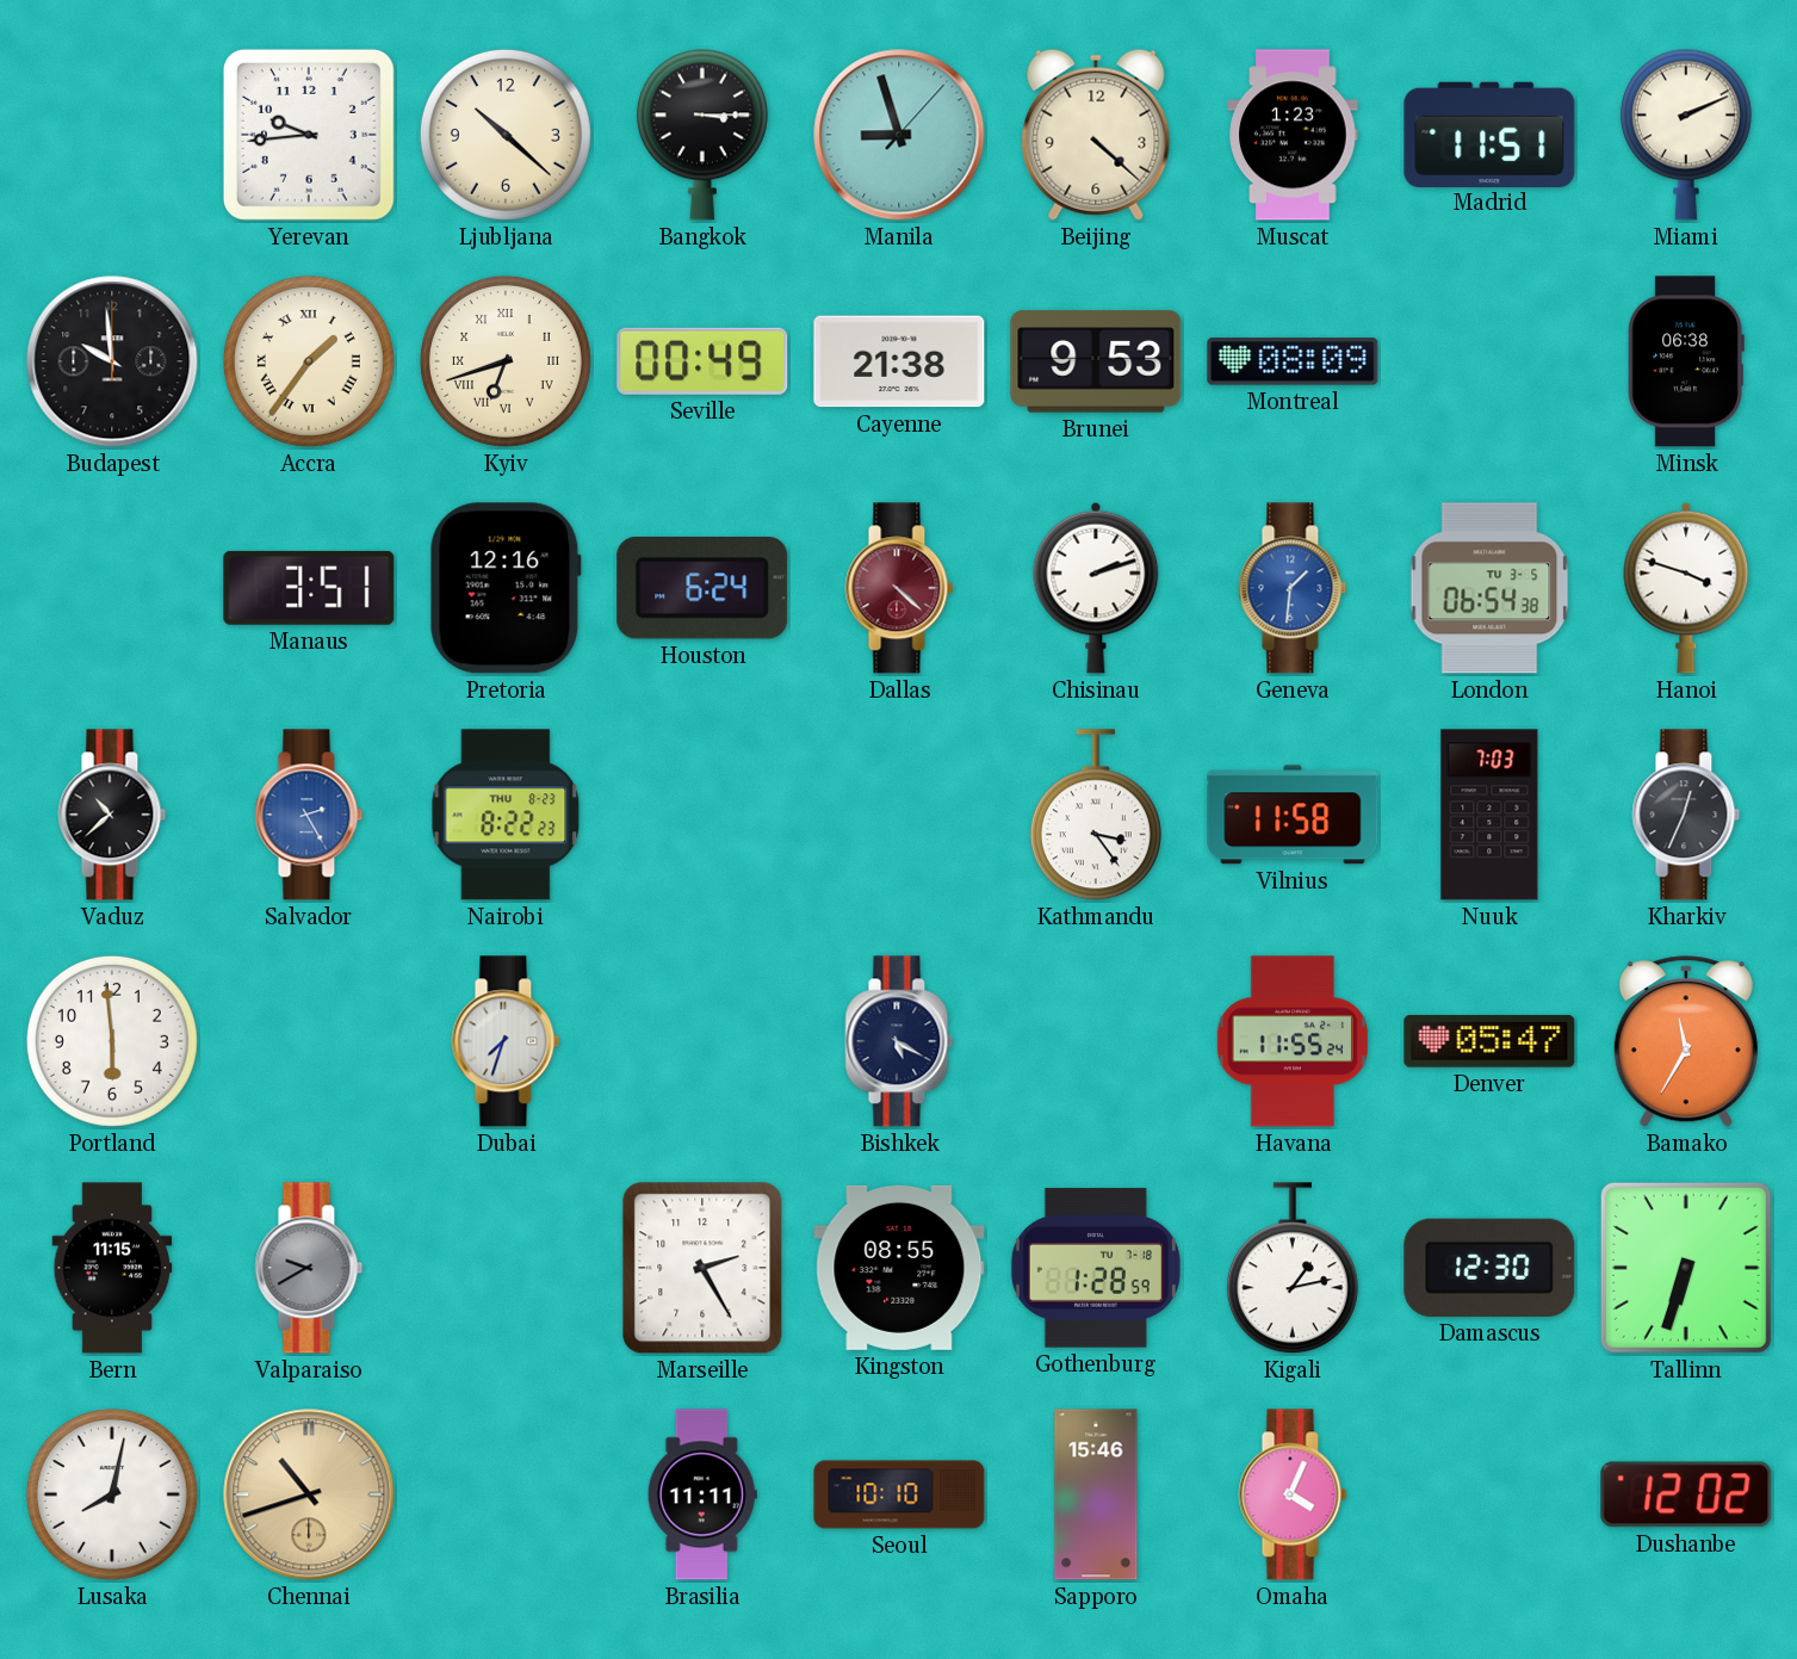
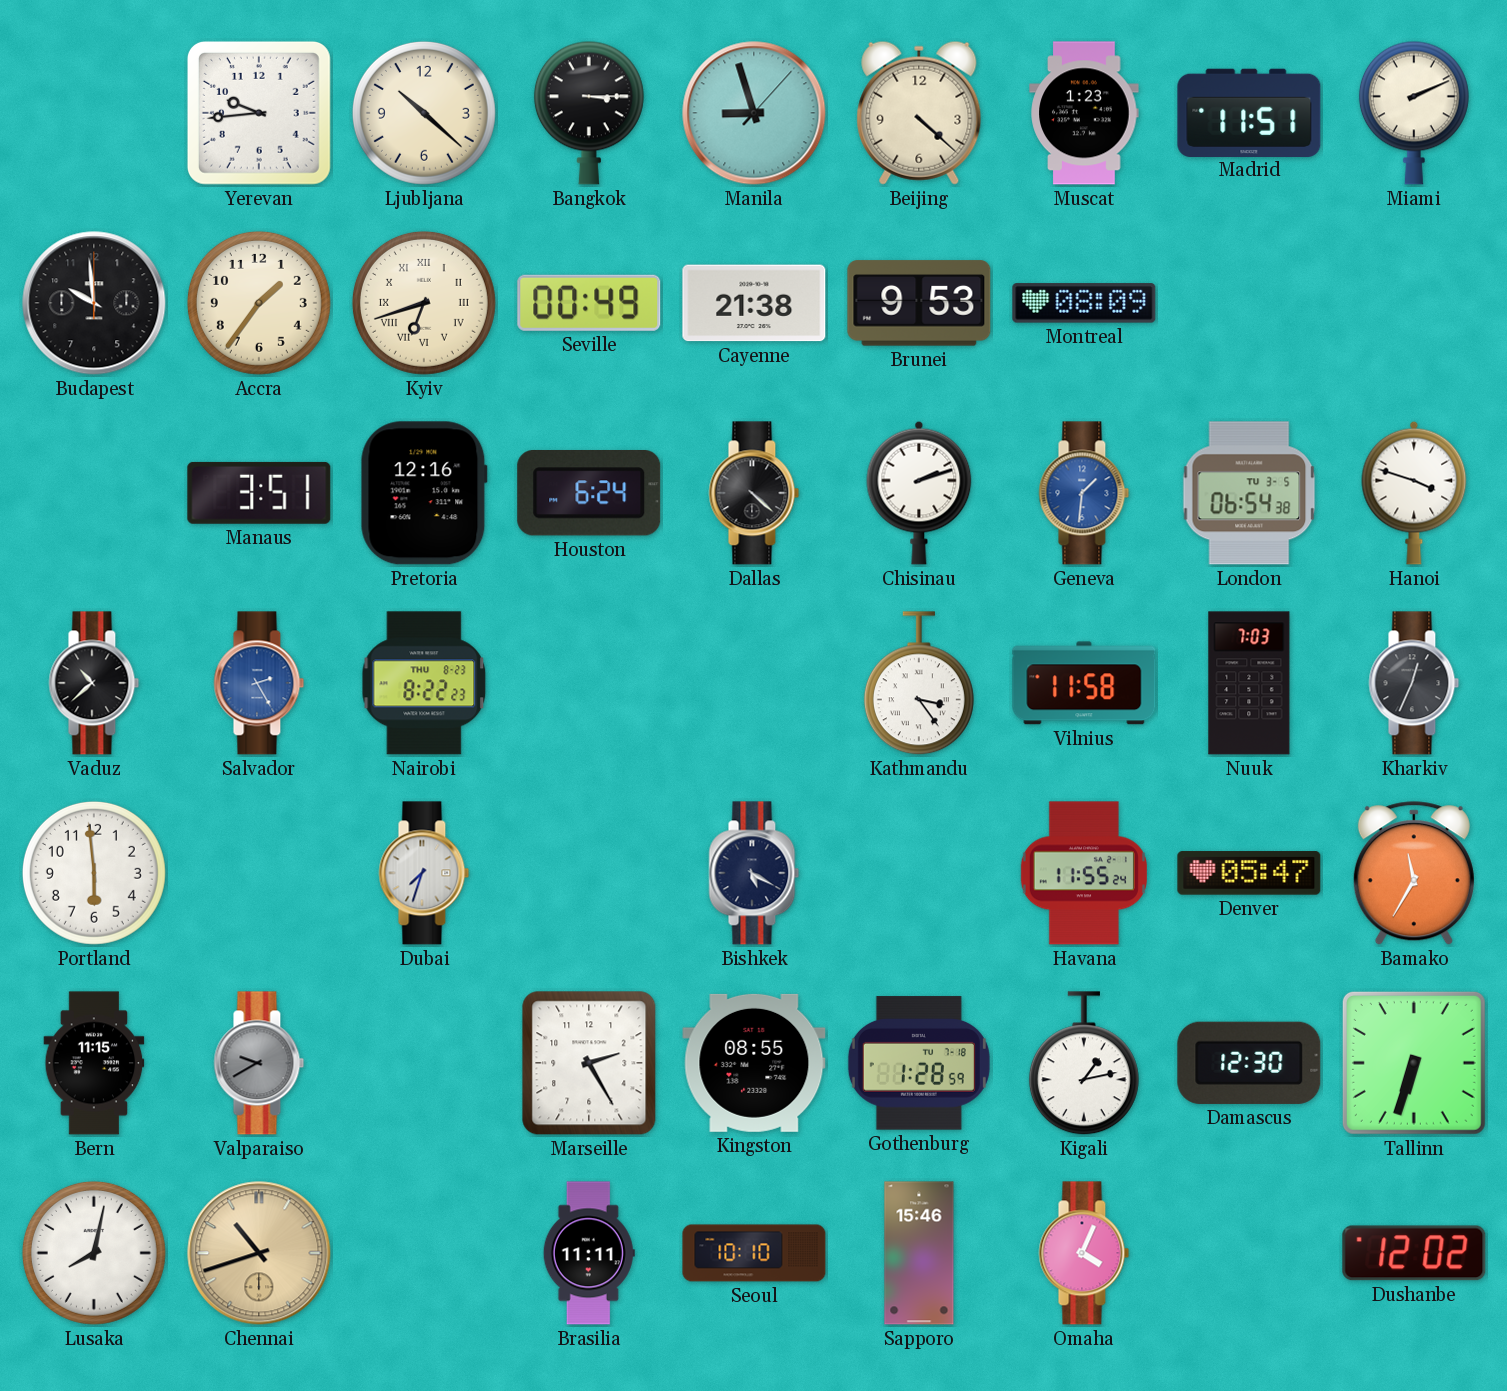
Accra numerals: Roman -> Arabic (259, 303)
Minsk: 06:38 -> none (1686, 361)
Dallas dial: burgundy -> black (754, 493)
